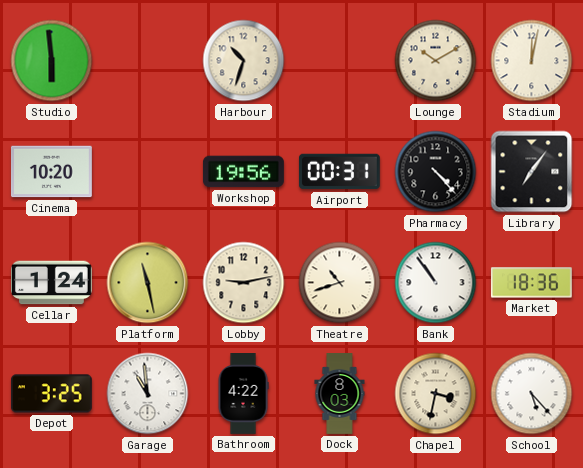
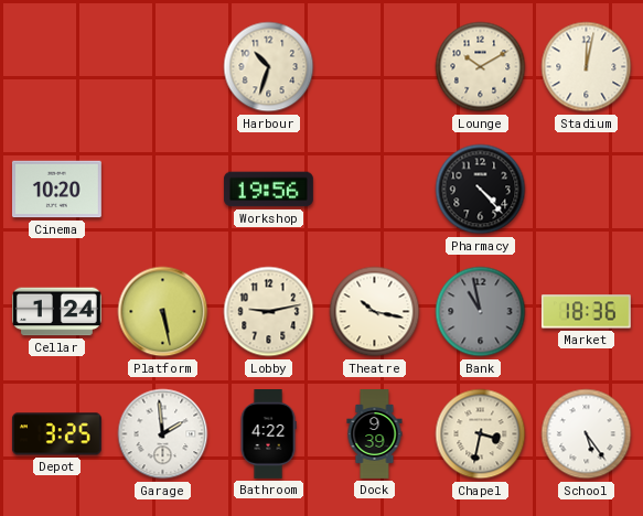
Studio: 5:59 -> none (52, 61)
Airport: 00:31 -> none (339, 172)
Library: 7:06 -> none (532, 172)
Platform: 11:28 -> 5:28 (163, 312)
Theatre: 10:42 -> 10:17 (375, 312)
Bank: 10:54 -> 10:58 (481, 312)
Bank dial: white -> grey (481, 312)
Garage: 10:59 -> 1:59 (163, 434)
Dock: 8:03 -> 9:39 (375, 434)
School: 5:23 -> 5:24 (587, 434)
